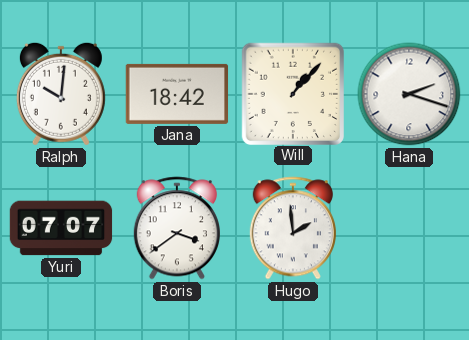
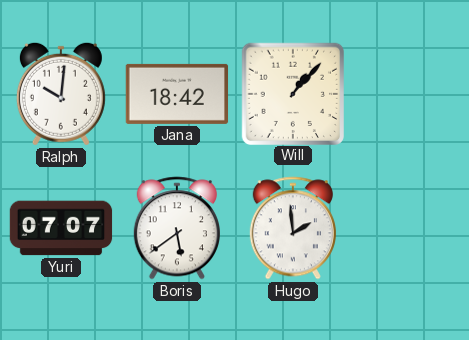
Hana: 2:18 -> none (409, 94)
Boris: 3:39 -> 5:39 (177, 228)
